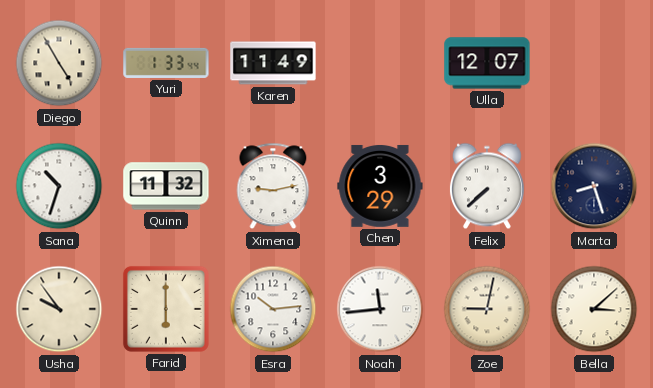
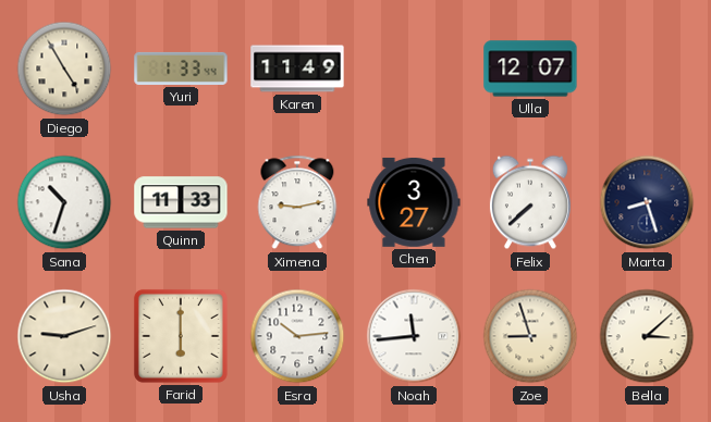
Quinn: 11:32 -> 11:33 (181, 202)
Chen: 3:29 -> 3:27 (414, 202)
Usha: 9:54 -> 9:12 (64, 336)
Zoe: 9:02 -> 8:57 (530, 336)
